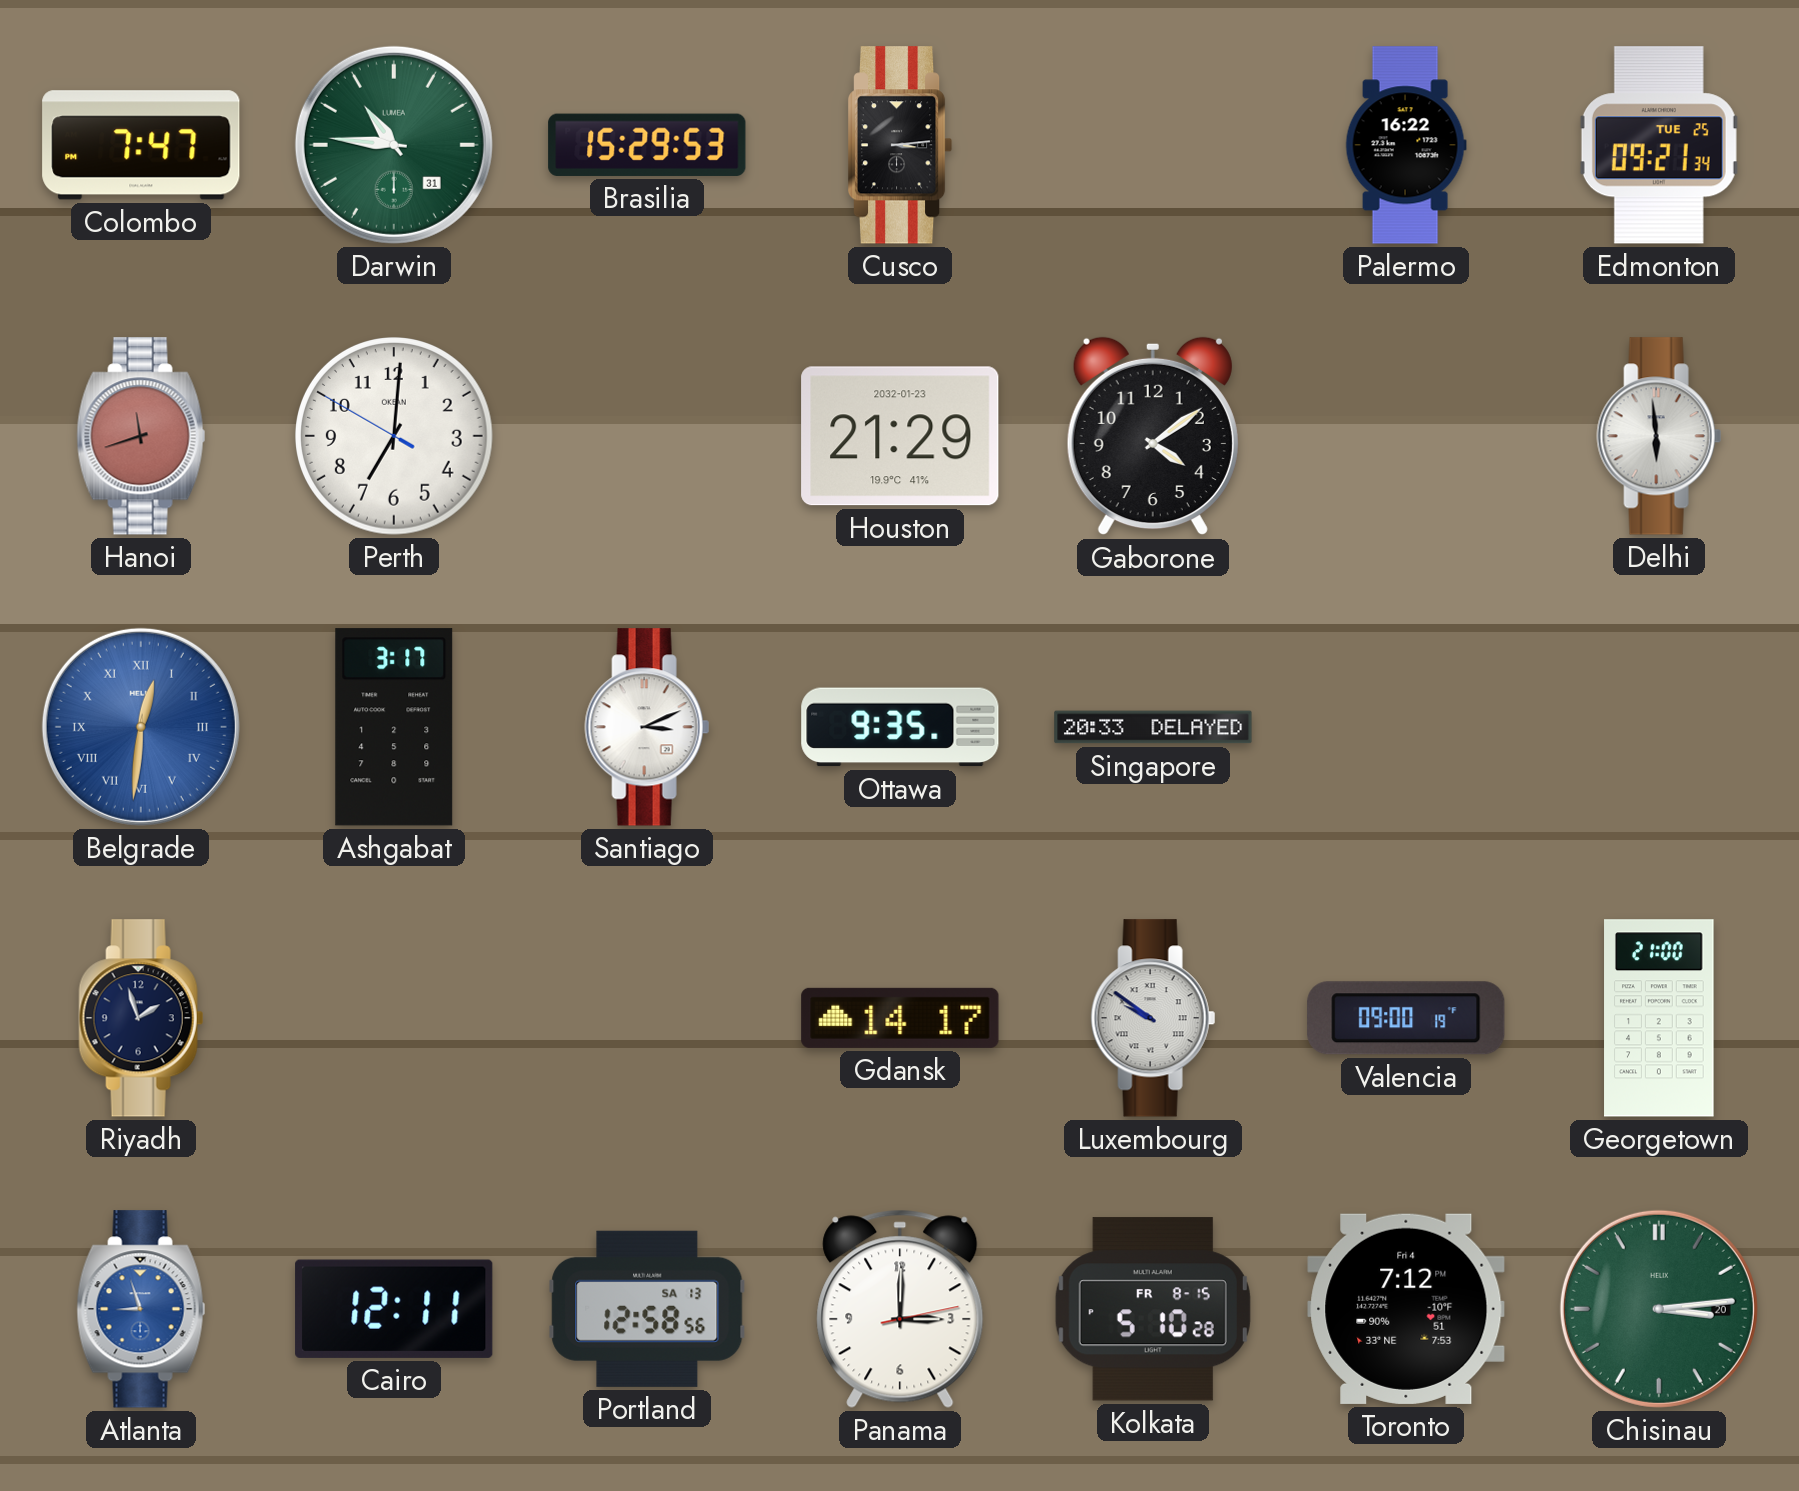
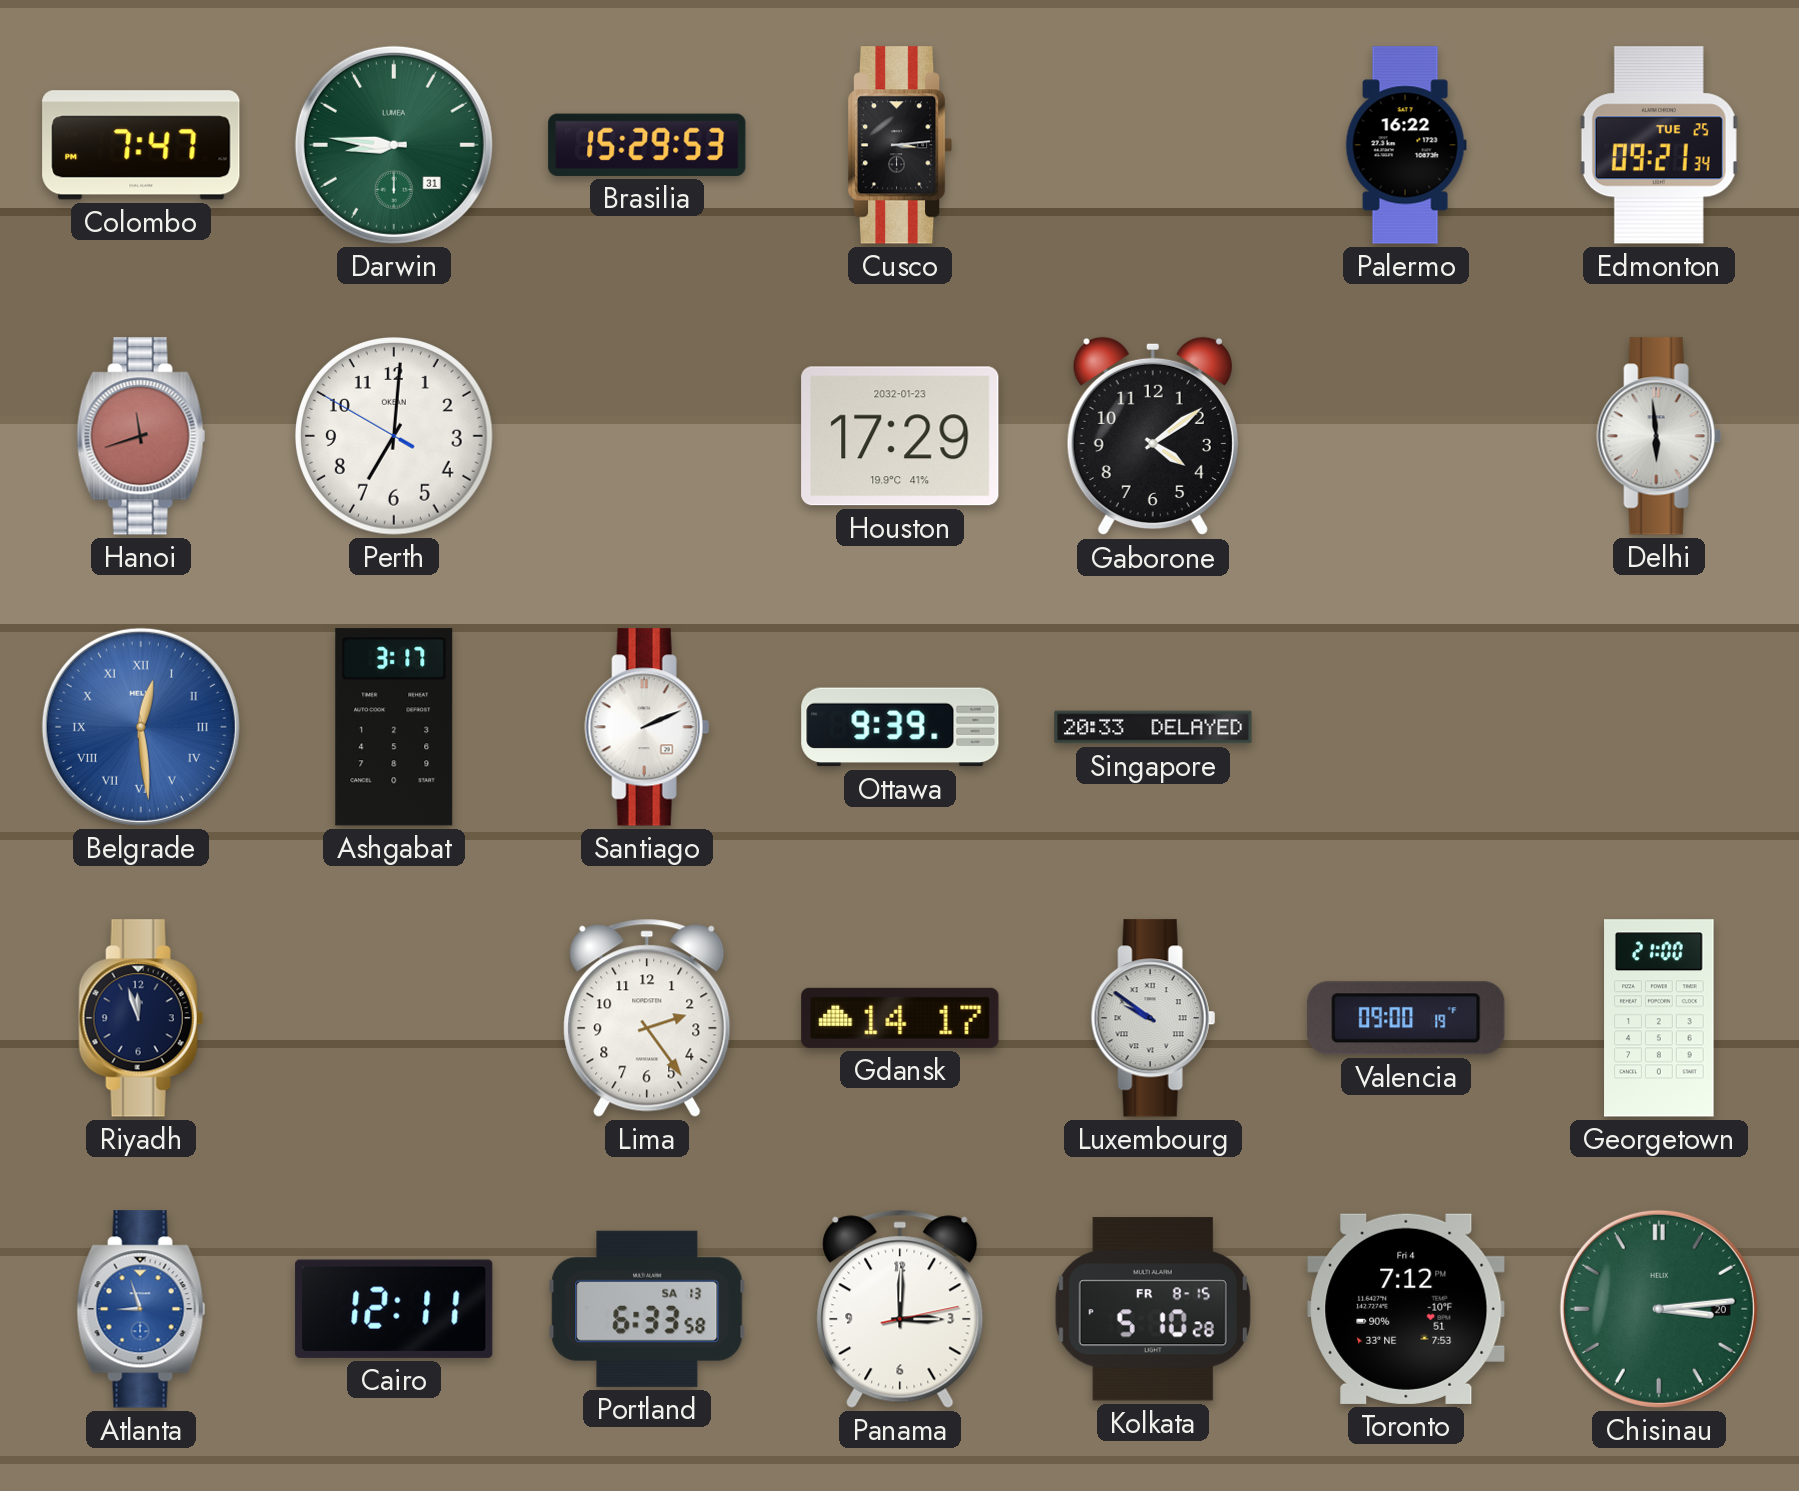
Darwin: 10:46 -> 8:46 (394, 145)
Houston: 21:29 -> 17:29 (900, 436)
Belgrade: 12:31 -> 12:29 (141, 727)
Santiago: 3:11 -> 2:11 (647, 727)
Ottawa: 9:35 -> 9:39 (900, 727)
Riyadh: 1:57 -> 11:57 (141, 1018)
Lima: none -> 2:24 (647, 1018)
Portland: 12:58 -> 6:33 (647, 1309)
